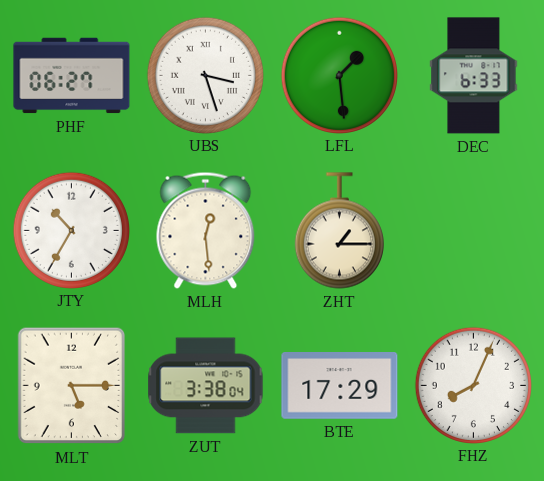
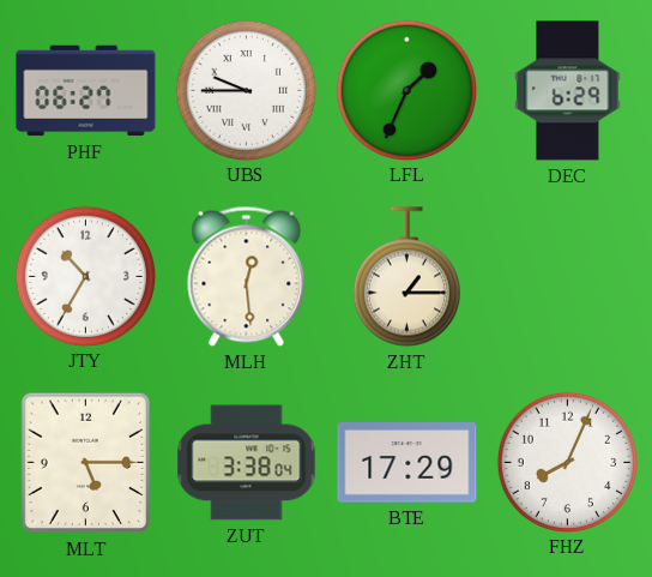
UBS: 3:27 -> 9:45 (246, 90)
LFL: 1:29 -> 1:34 (406, 90)
DEC: 6:33 -> 6:29 (568, 91)
